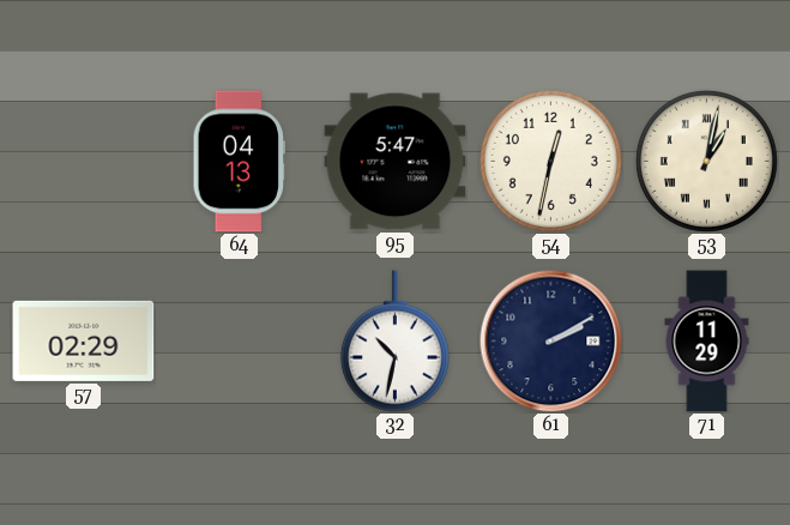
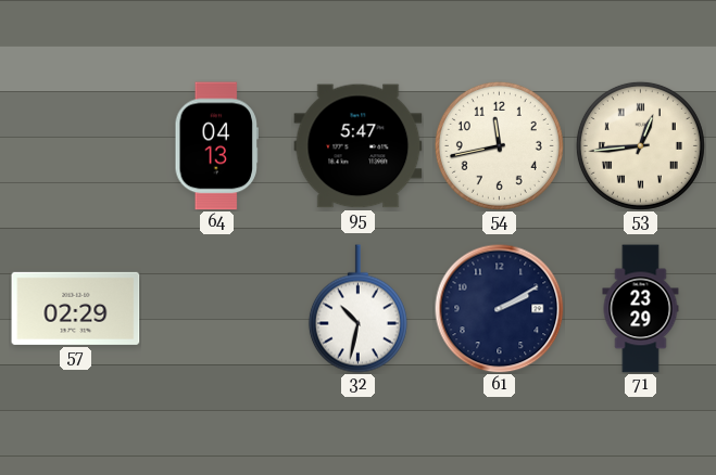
54: 12:32 -> 11:43 (499, 145)
53: 1:02 -> 12:44 (640, 145)
71: 11:29 -> 23:29 (641, 309)
